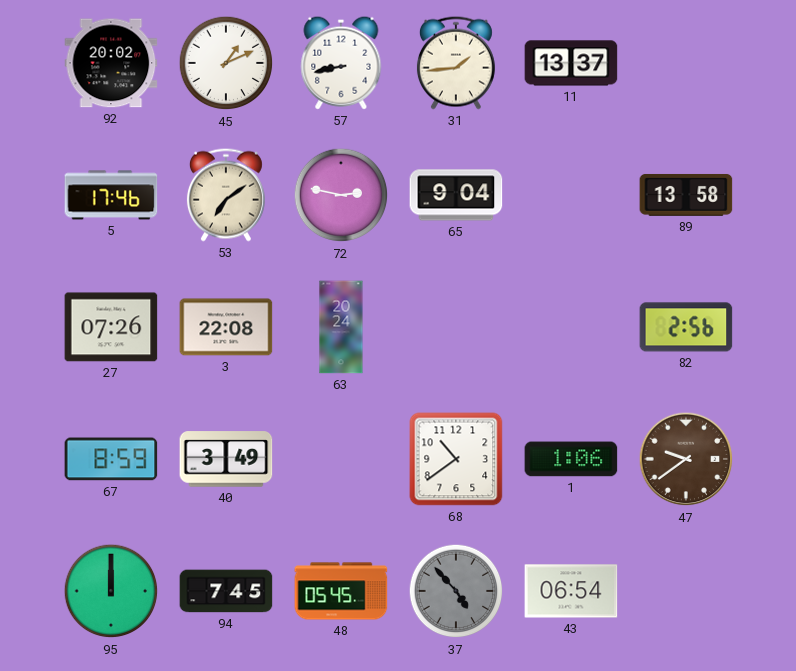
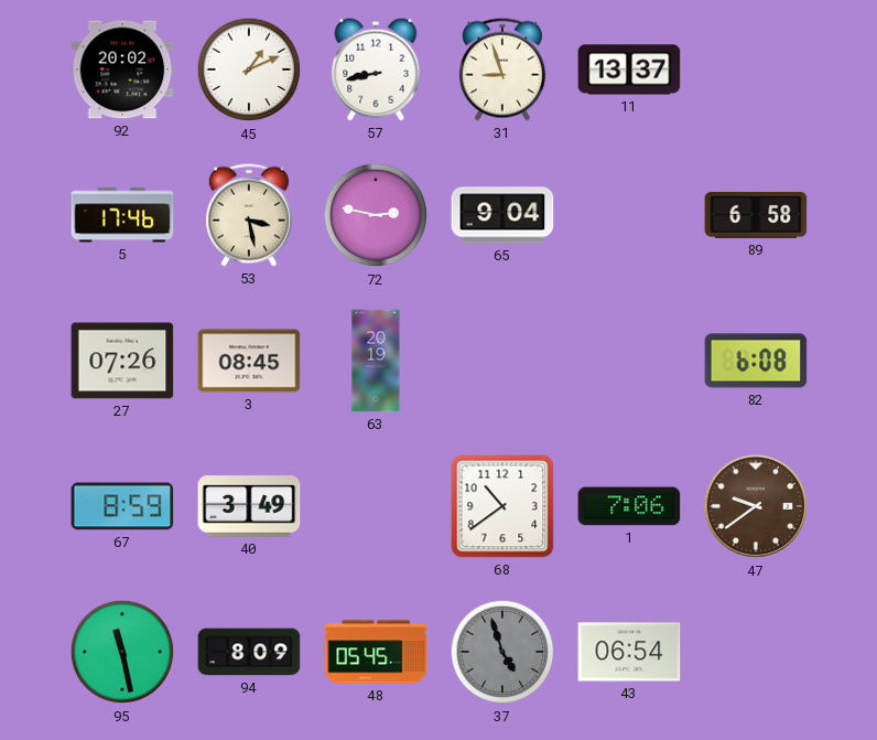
31: 1:44 -> 8:57 (502, 69)
53: 7:09 -> 3:28 (249, 215)
89: 13:58 -> 6:58 (756, 215)
3: 22:08 -> 08:45 (249, 361)
63: 20:24 -> 20:19 (376, 361)
82: 2:56 -> 6:08 (756, 361)
1: 1:06 -> 7:06 (629, 506)
95: 12:00 -> 11:28 (122, 652)
94: 7:45 -> 8:09 (249, 652)
37: 4:53 -> 4:57 (502, 652)
